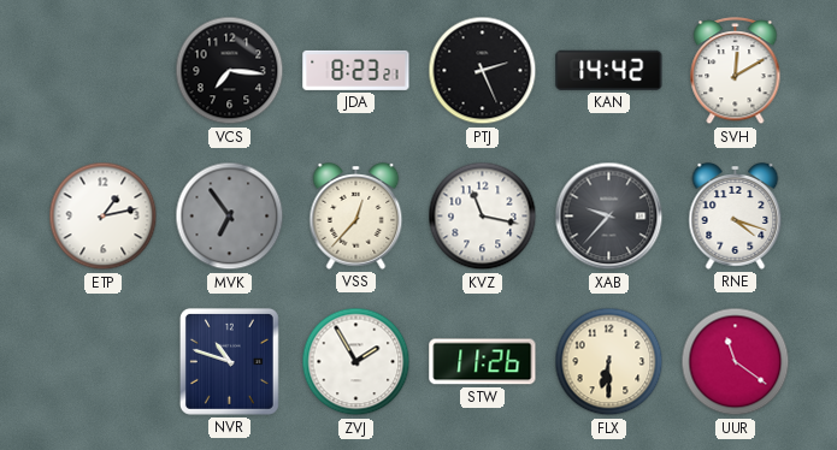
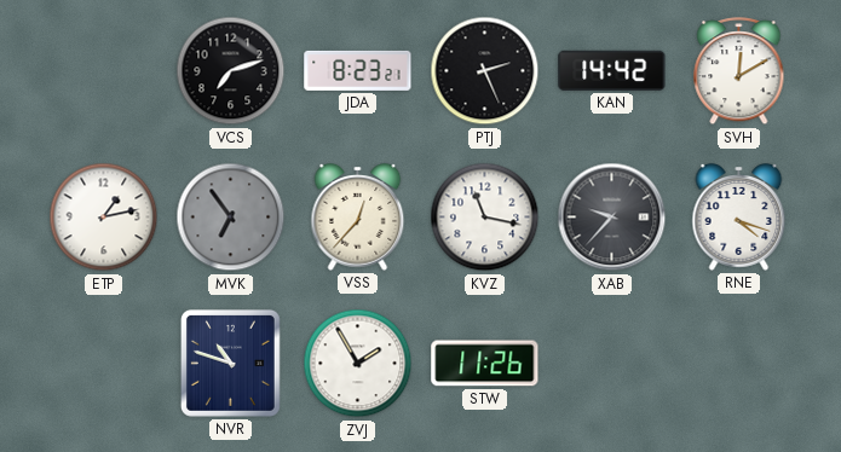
VCS: 7:16 -> 7:12 (231, 71)
FLX: 6:30 -> none (609, 362)
UUR: 11:21 -> none (736, 362)
